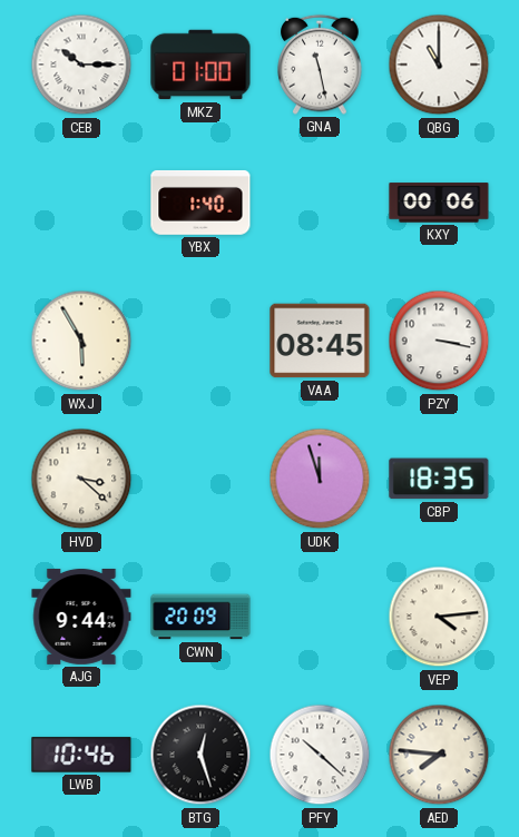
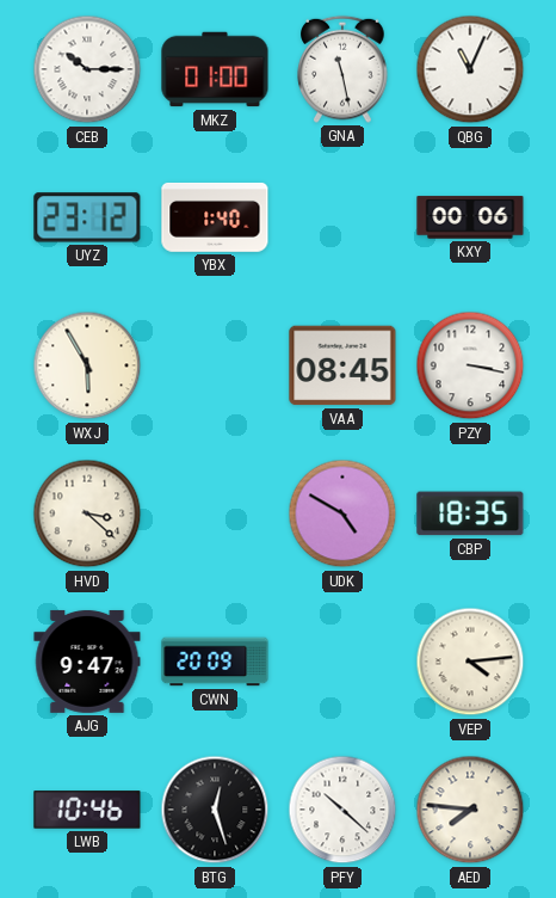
QBG: 11:00 -> 11:04 (470, 69)
UYZ: none -> 23:12 (87, 217)
UDK: 11:57 -> 4:50 (342, 513)
AJG: 9:44 -> 9:47 (87, 662)
